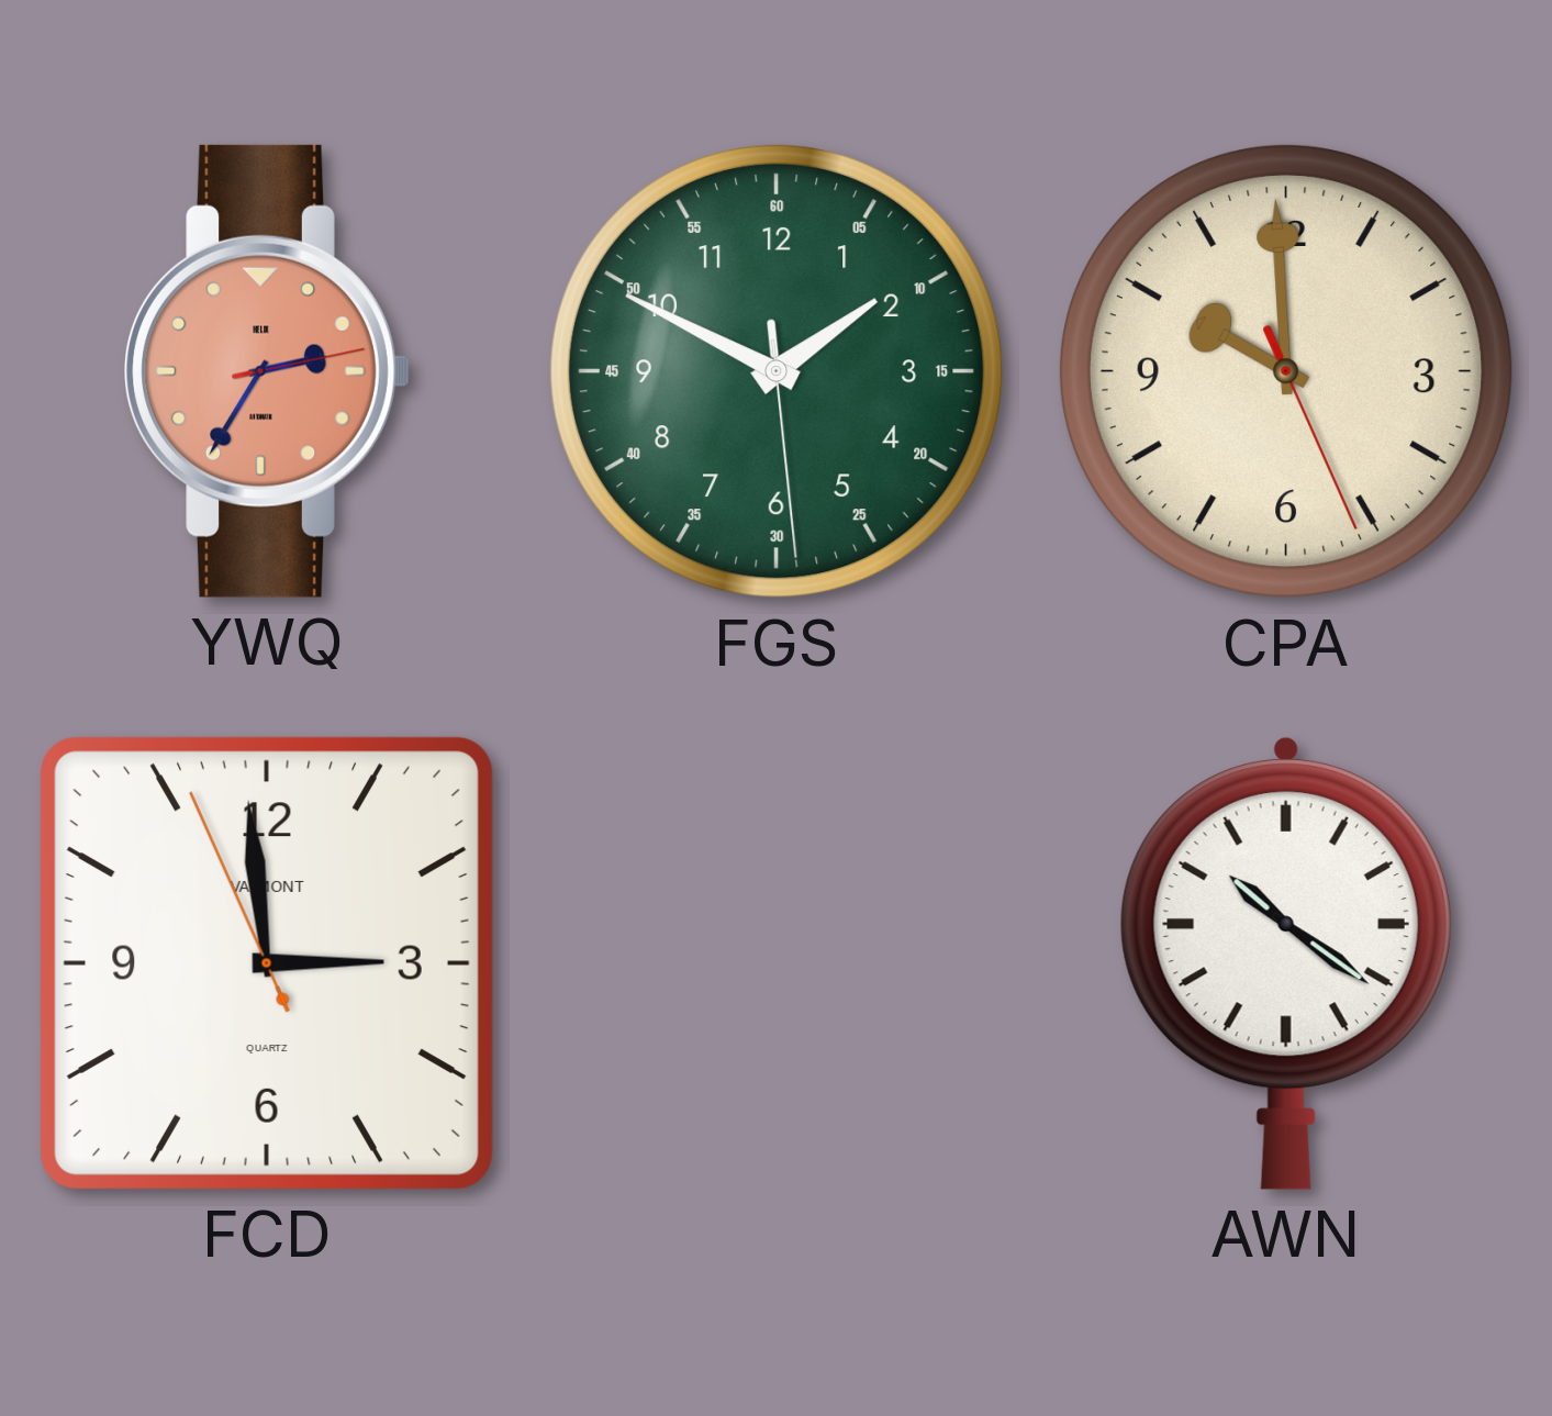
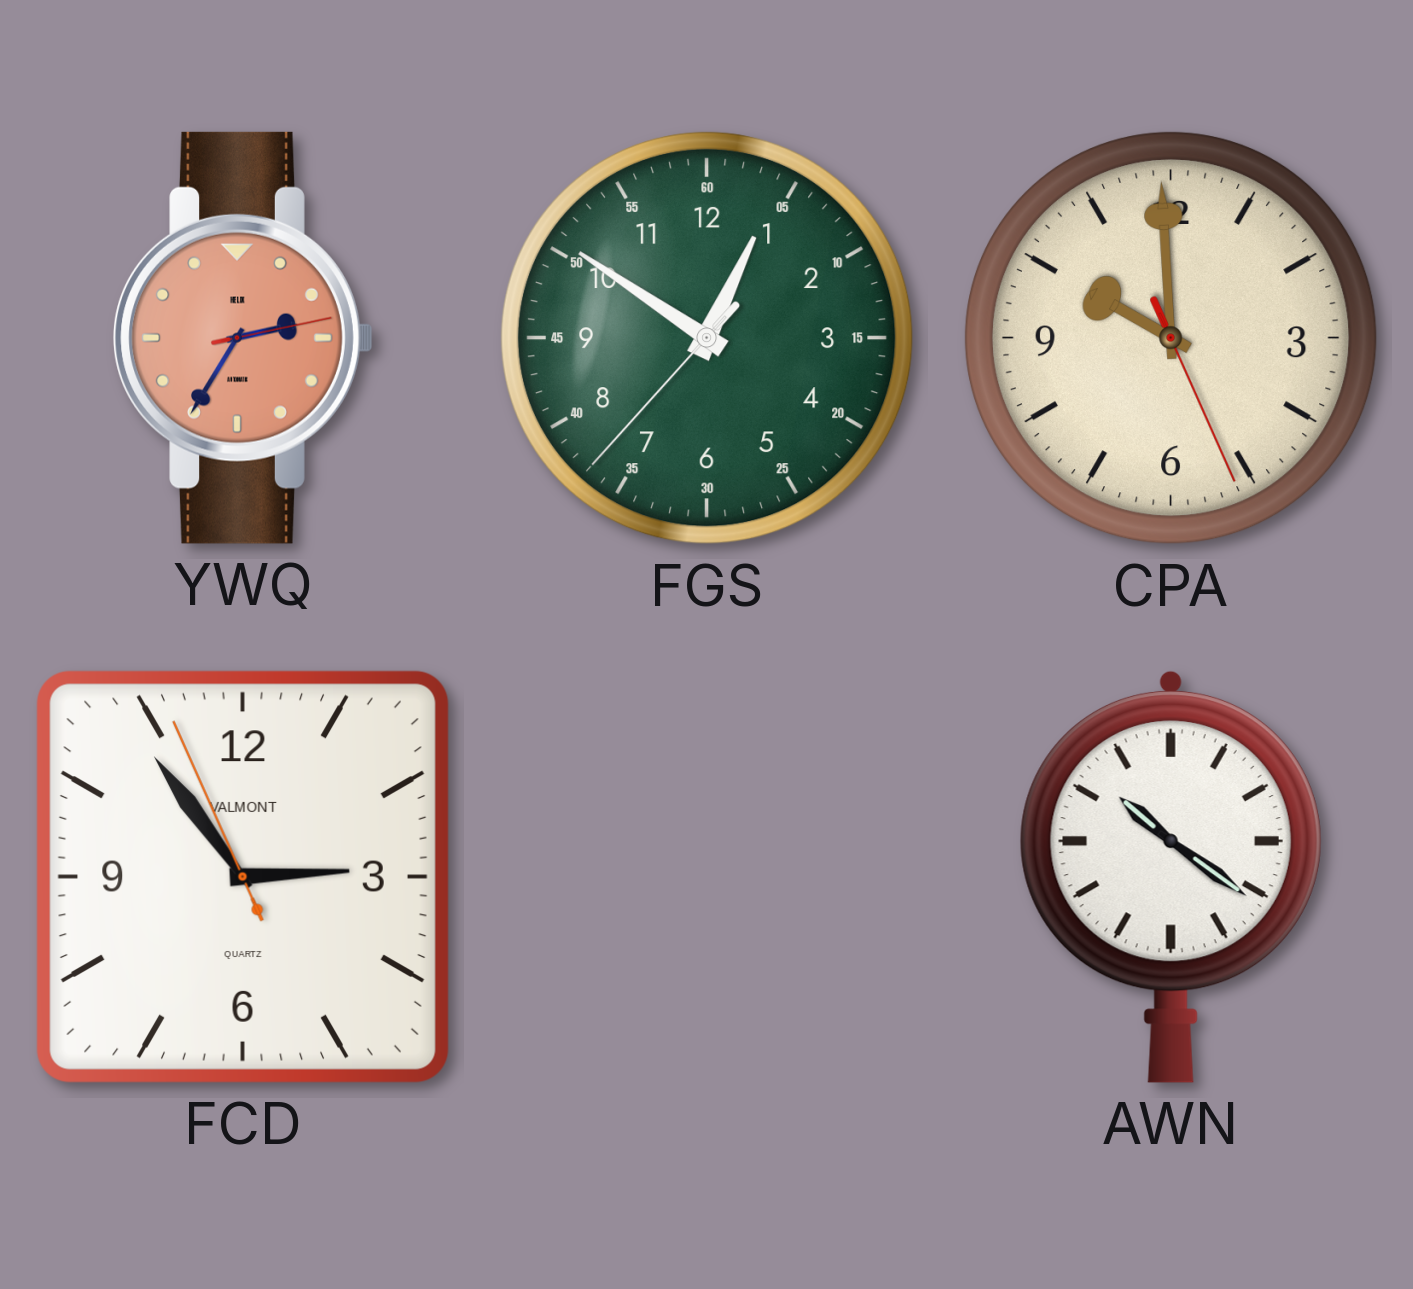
FGS: 1:49 -> 12:50 (707, 338)
FCD: 2:58 -> 2:53 (243, 877)
